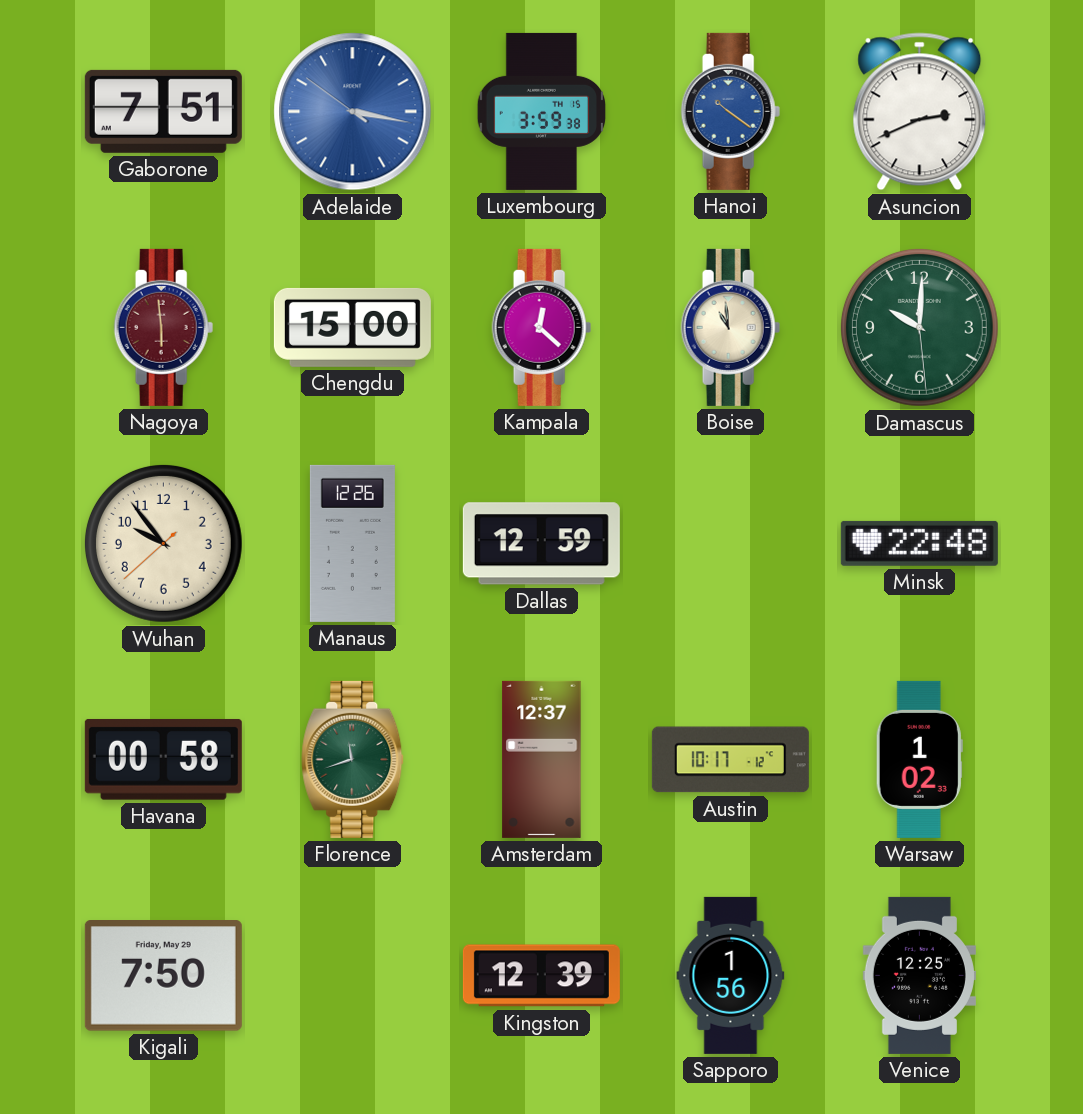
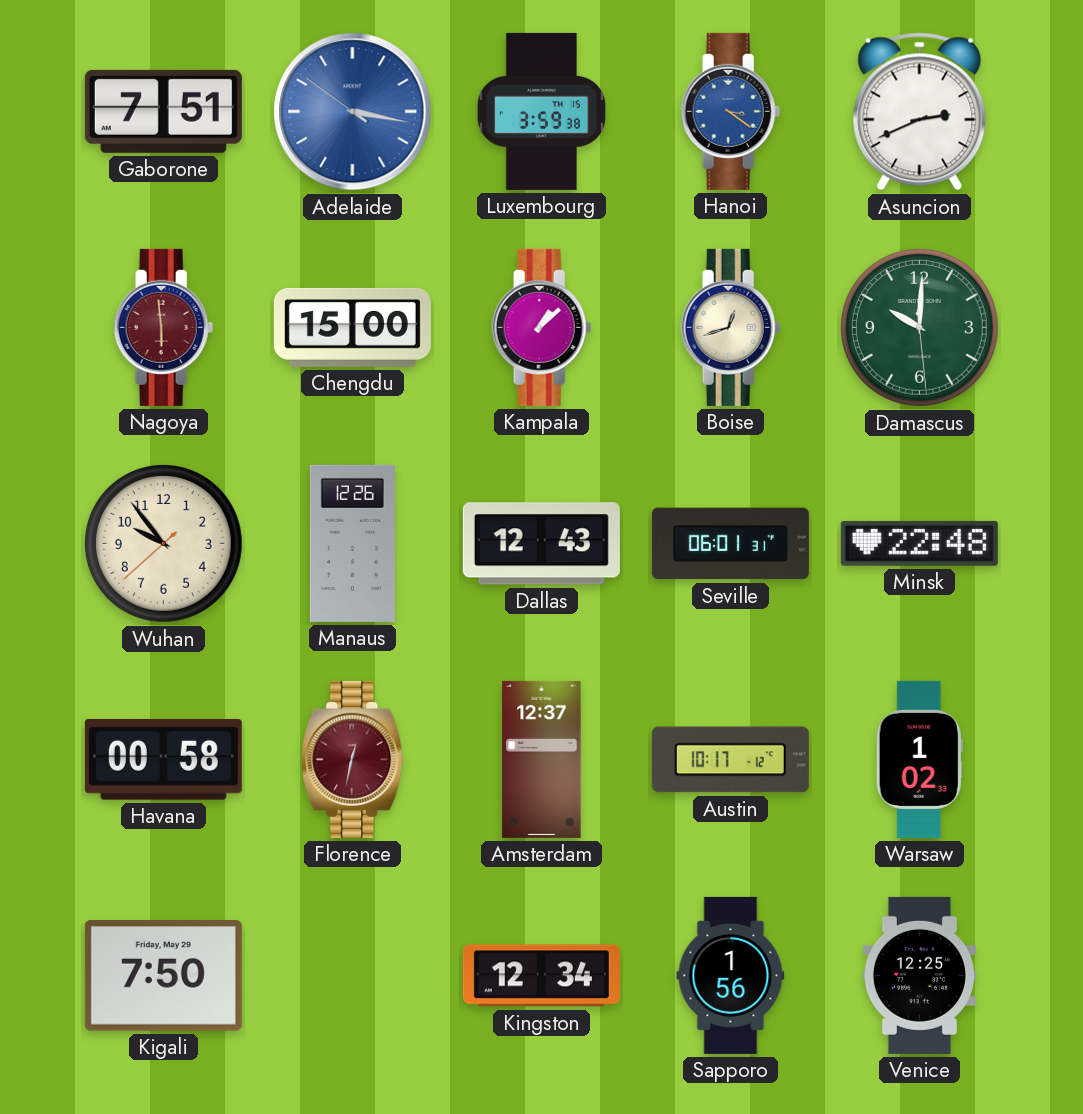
Hanoi: 10:21 -> 3:21 (731, 111)
Kampala: 12:22 -> 1:08 (542, 327)
Boise: 10:59 -> 12:42 (731, 327)
Dallas: 12:59 -> 12:43 (541, 544)
Seville: none -> 06:01 (730, 544)
Florence: 11:42 -> 12:32 (353, 759)
Florence dial: green -> burgundy (353, 759)
Kingston: 12:39 -> 12:34 (541, 976)
